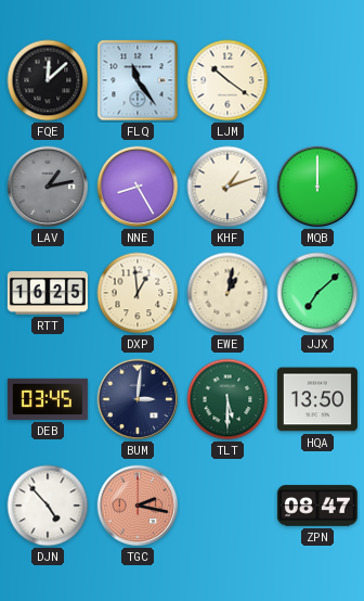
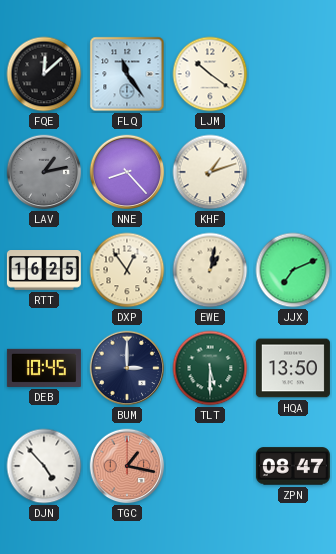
NNE: 8:25 -> 8:23 (127, 172)
MQB: 12:00 -> none (317, 187)
DXP: 12:59 -> 12:54 (127, 270)
JJX: 7:08 -> 7:11 (293, 270)
DEB: 03:45 -> 10:45 (44, 368)
BUM: 3:01 -> 3:00 (127, 368)
TGC: 2:17 -> 1:17 (127, 466)
